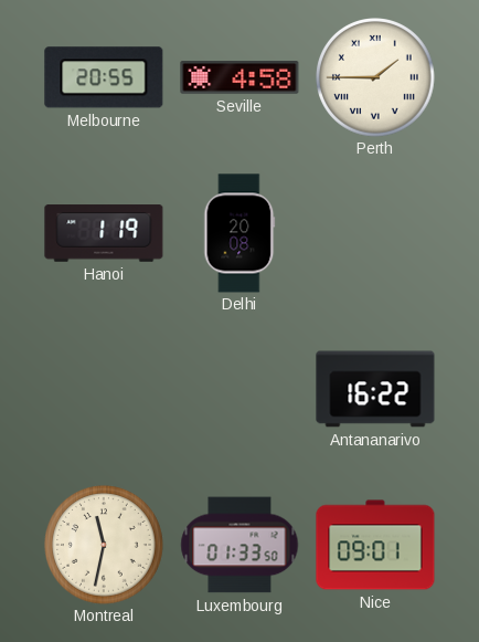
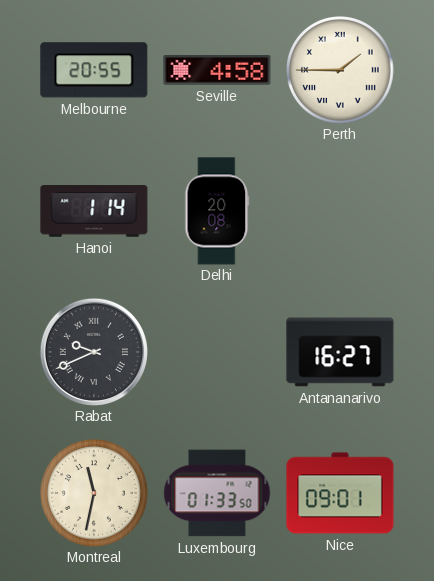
Hanoi: 1:19 -> 1:14 (94, 211)
Rabat: none -> 9:41 (94, 352)
Antananarivo: 16:22 -> 16:27 (340, 352)
